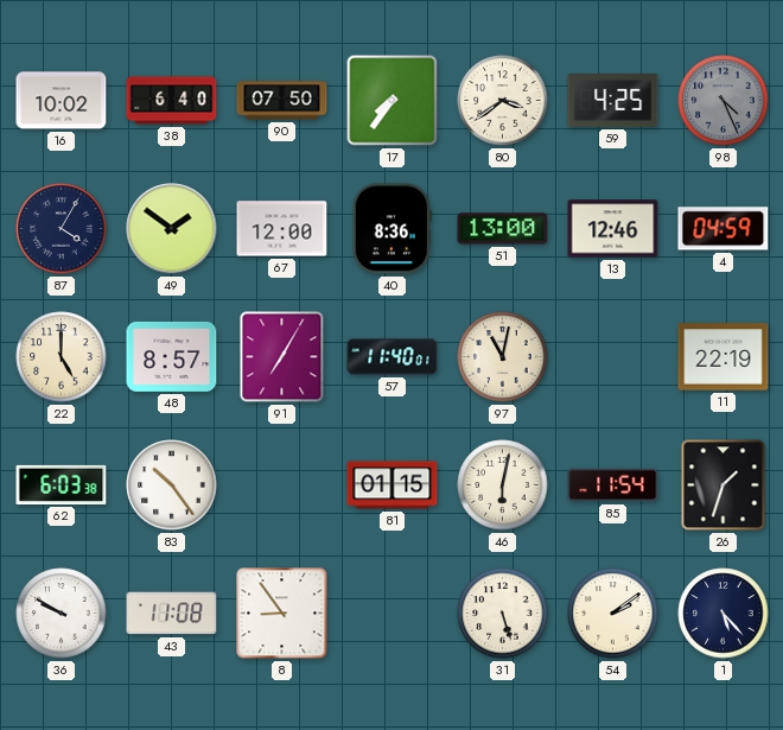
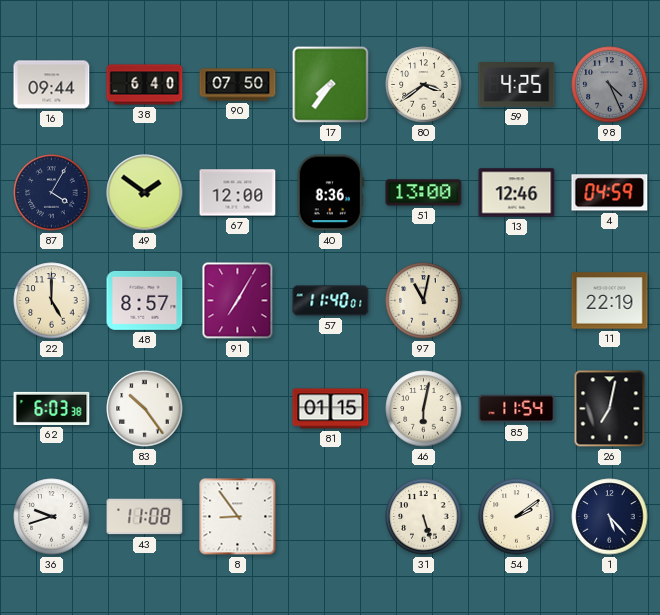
16: 10:02 -> 09:44 (52, 85)
26: 1:33 -> 7:02 (610, 409)
36: 9:50 -> 9:42 (52, 517)
